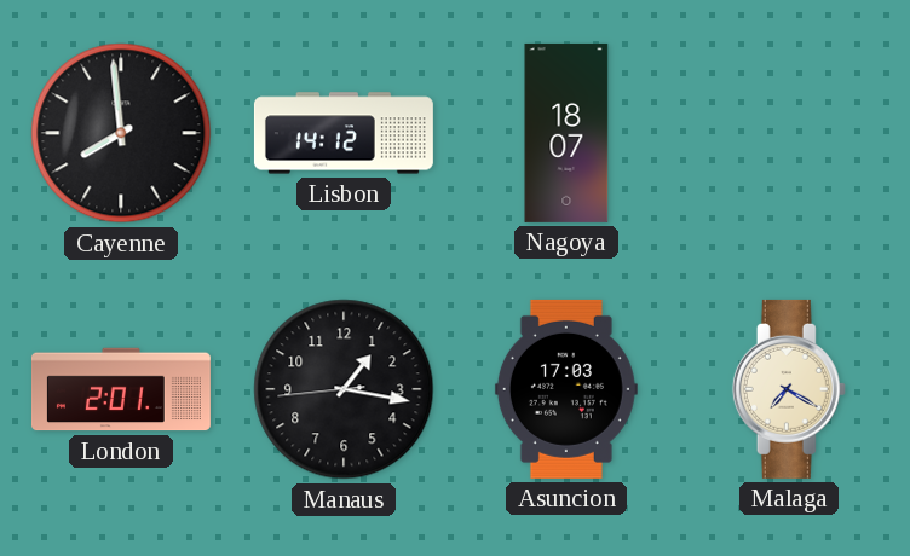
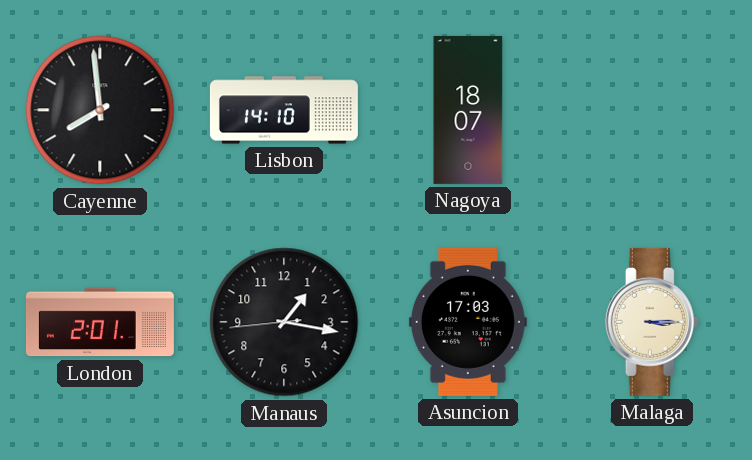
Lisbon: 14:12 -> 14:10 (284, 110)
Malaga: 7:20 -> 3:15 (652, 322)
